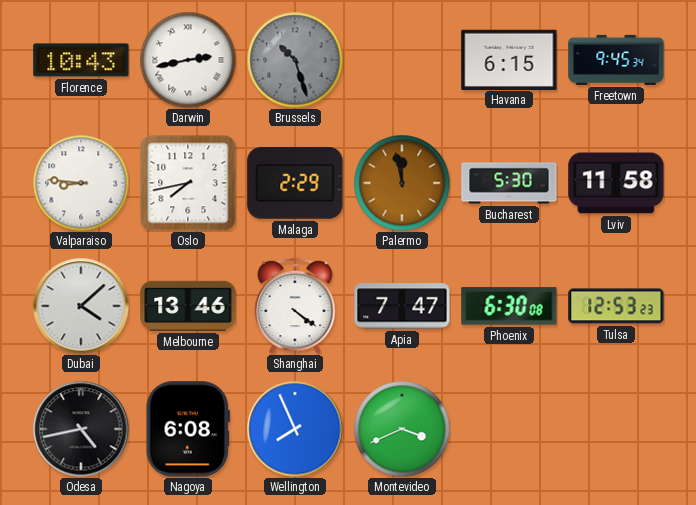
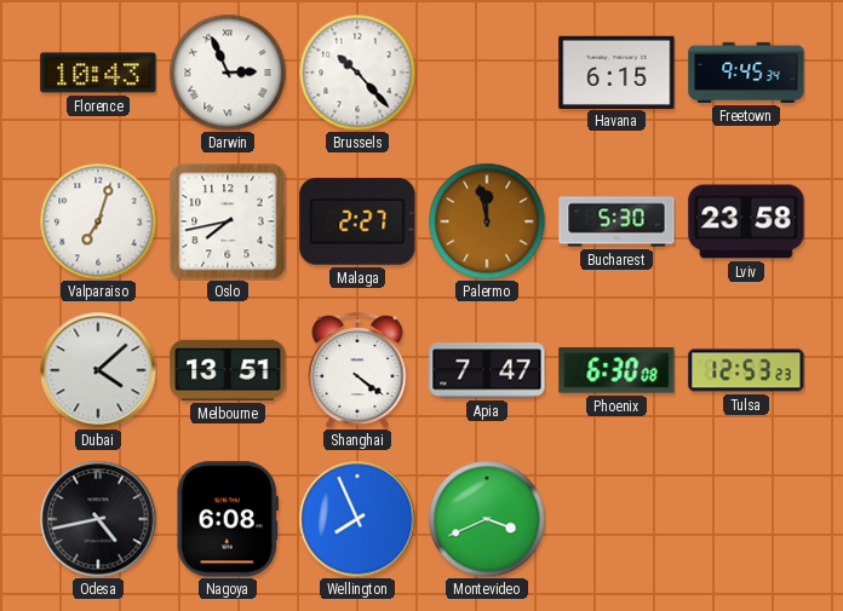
Darwin: 2:43 -> 2:56 (228, 73)
Brussels: 10:27 -> 10:23 (357, 73)
Brussels dial: grey -> white (357, 73)
Valparaiso: 8:46 -> 7:03 (98, 221)
Malaga: 2:29 -> 2:27 (357, 223)
Lviv: 11:58 -> 23:58 (746, 221)
Melbourne: 13:46 -> 13:51 (228, 370)
